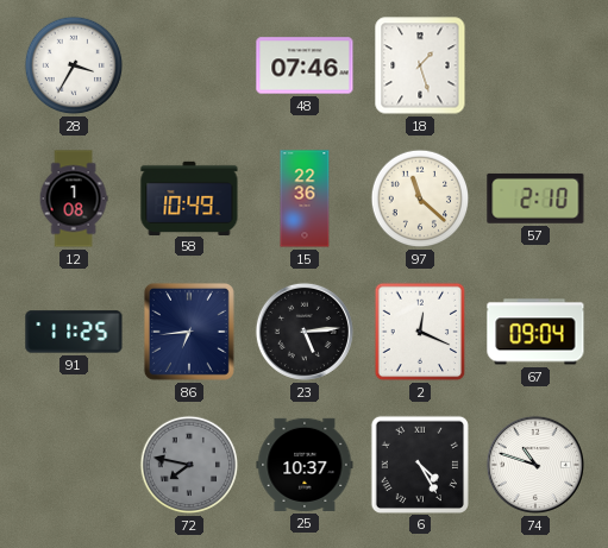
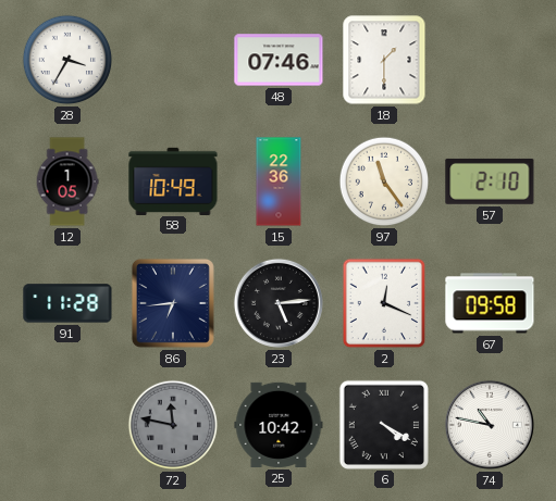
18: 1:27 -> 1:30 (384, 60)
12: 1:08 -> 1:05 (67, 181)
97: 11:22 -> 11:24 (384, 181)
91: 11:25 -> 11:28 (67, 303)
67: 09:04 -> 09:58 (490, 303)
72: 7:47 -> 11:47 (173, 425)
25: 10:37 -> 10:42 (279, 425)
6: 4:25 -> 4:20 (383, 424)
74: 10:48 -> 10:47 (490, 425)
